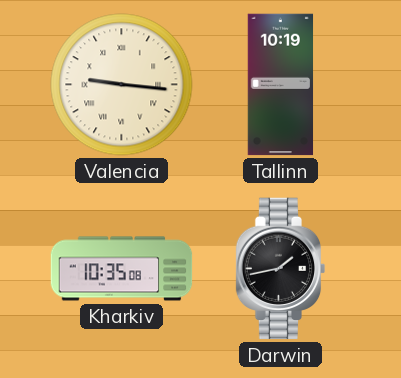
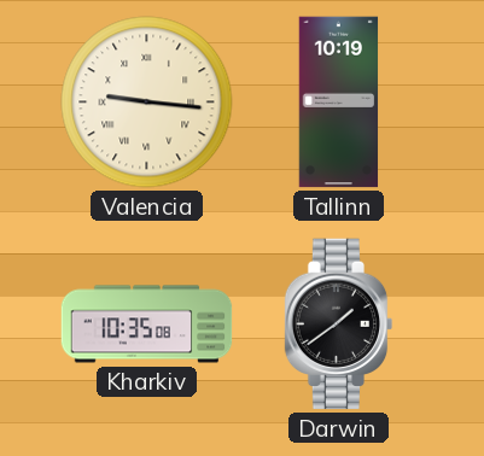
Darwin: 1:43 -> 1:39 (339, 325)
